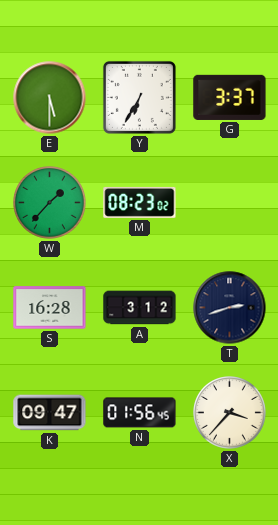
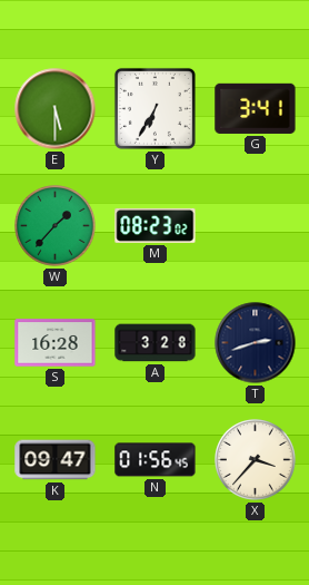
G: 3:37 -> 3:41 (256, 108)
A: 3:12 -> 3:28 (156, 343)
